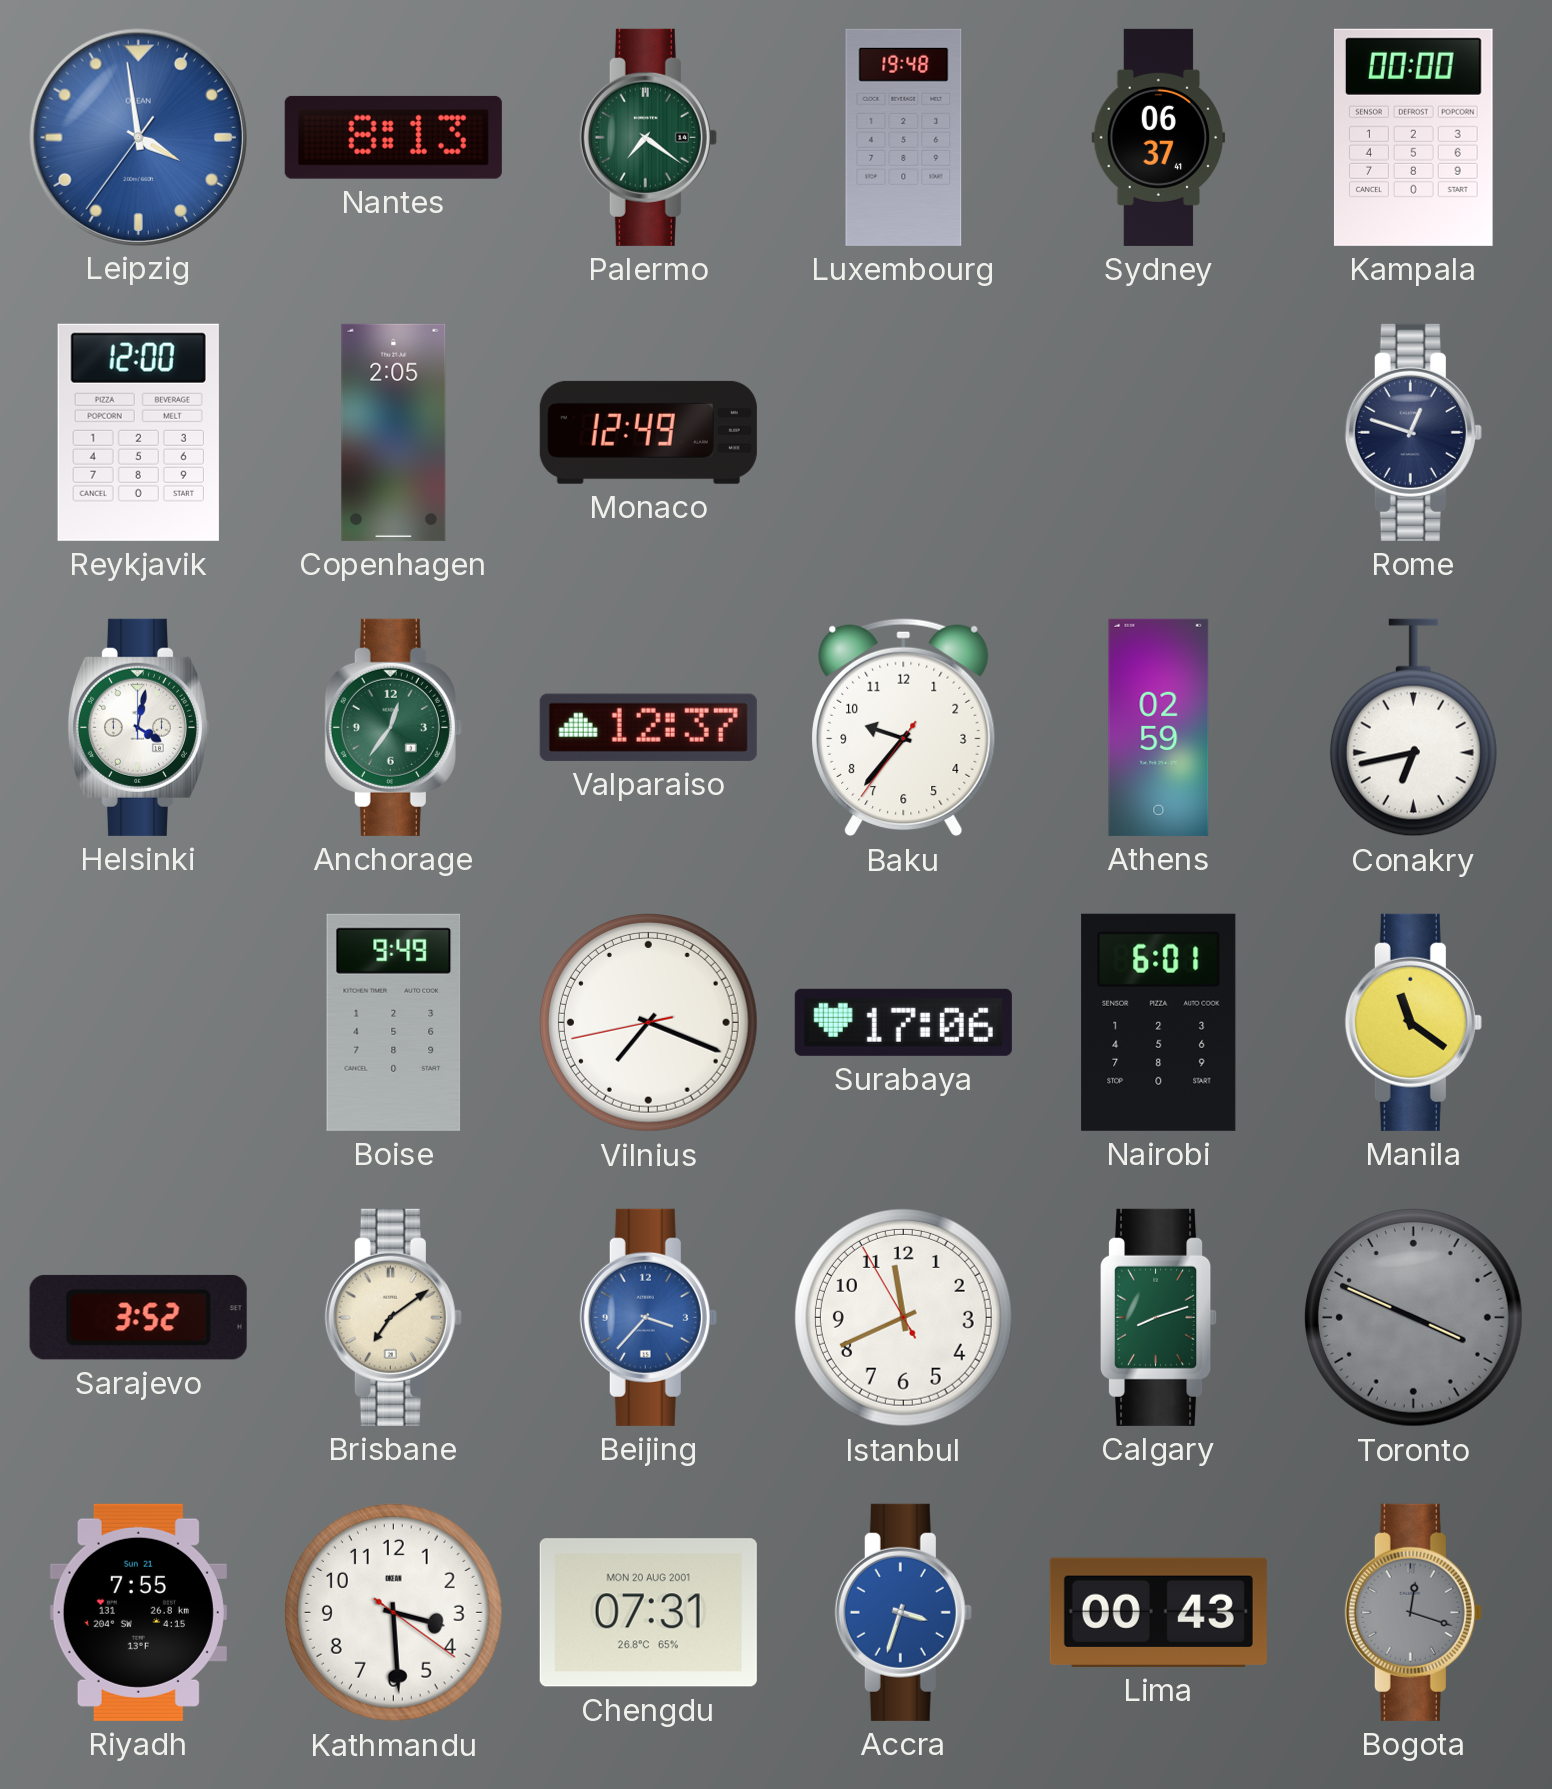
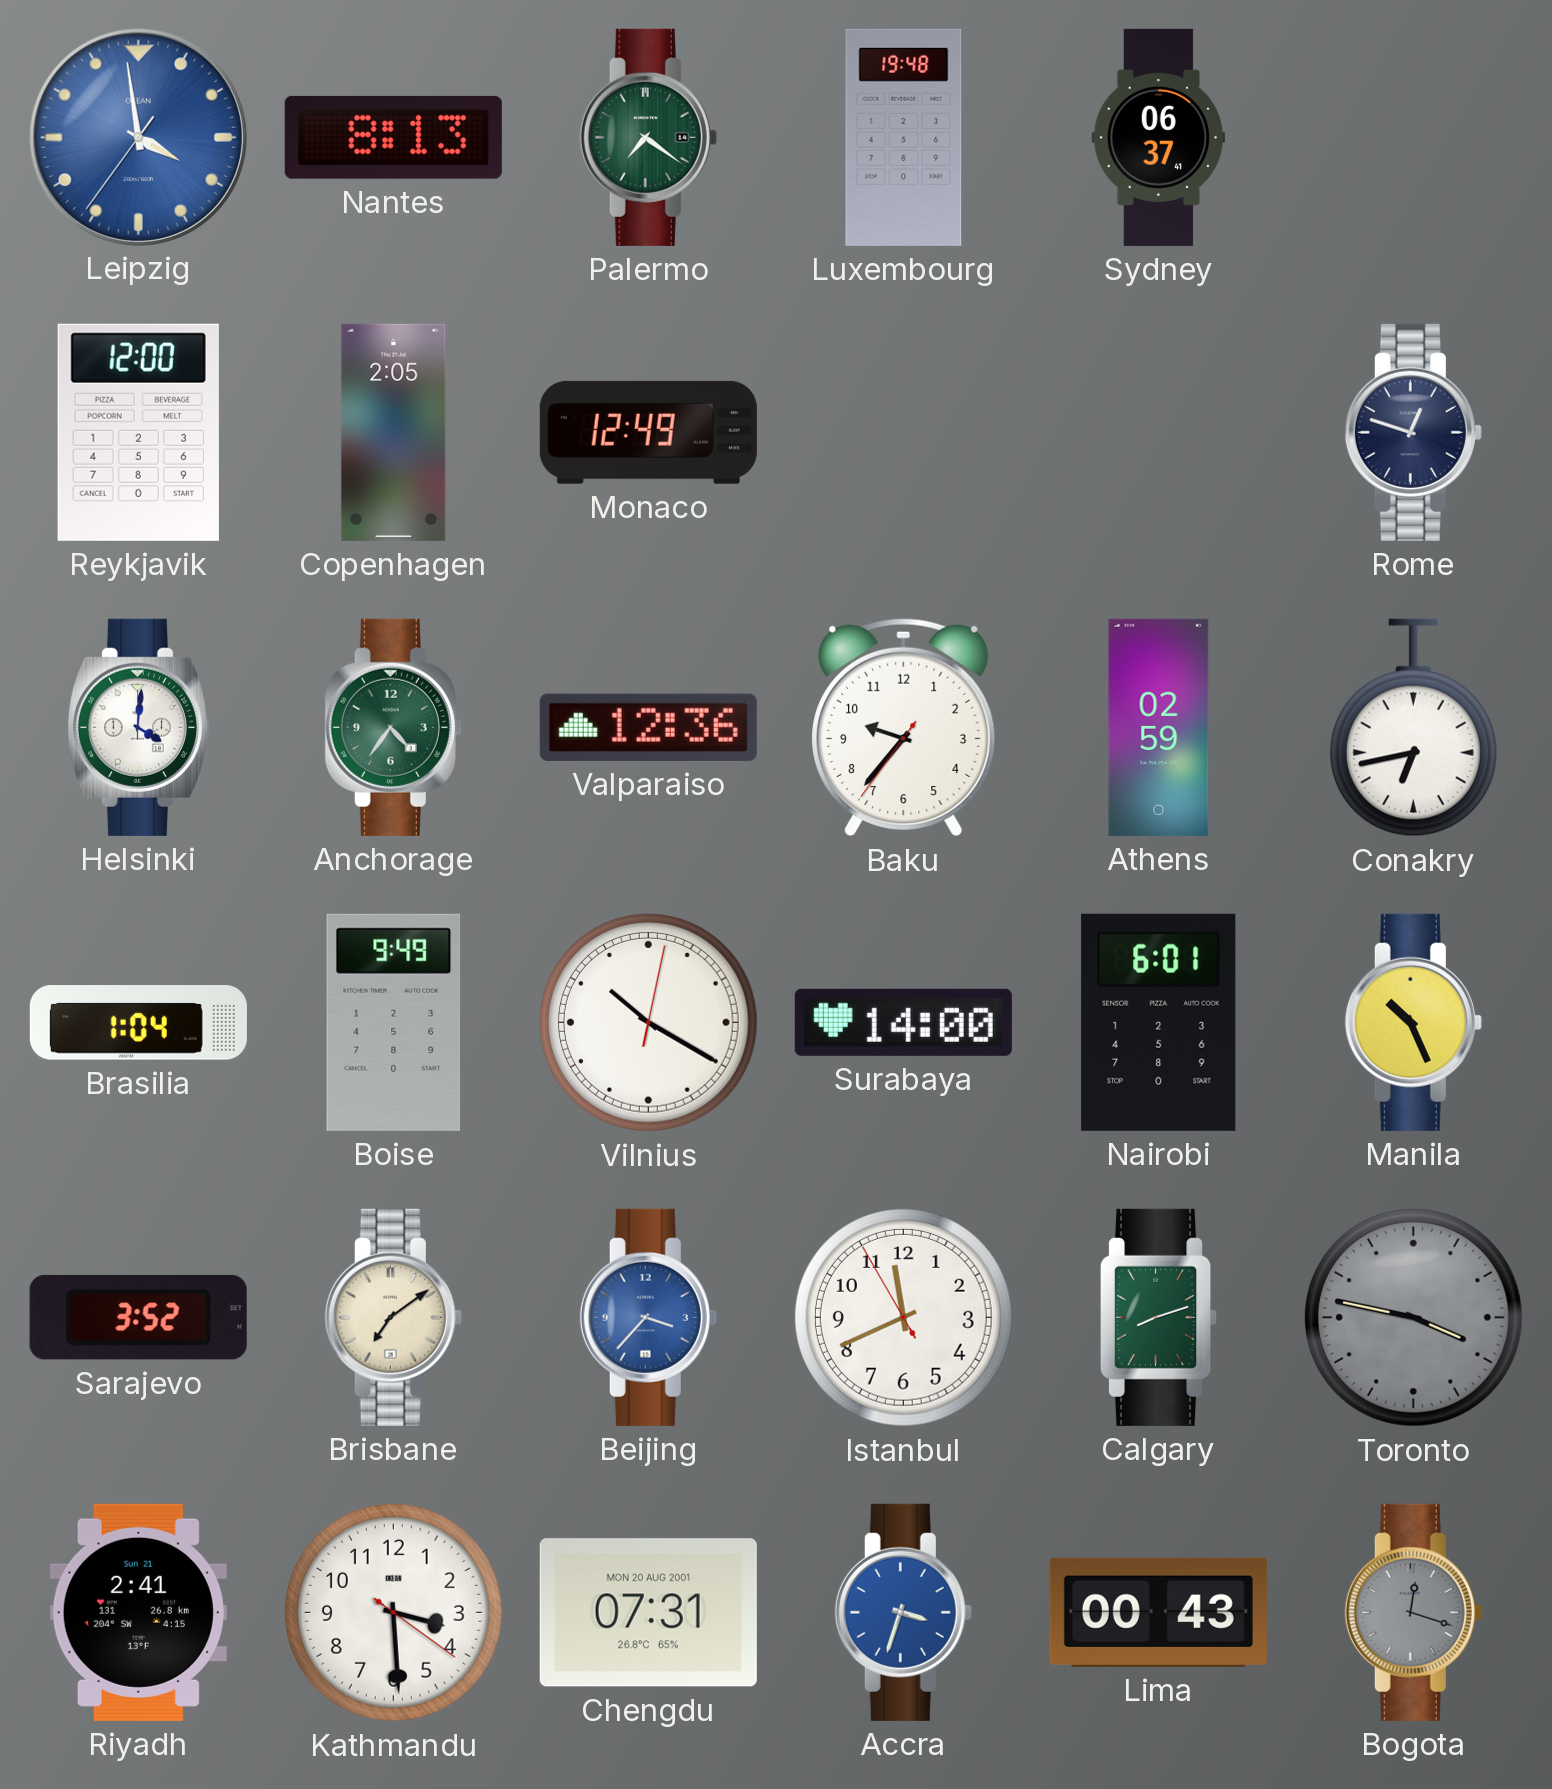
Kampala: 00:00 -> none (1413, 137)
Helsinki: 4:02 -> 4:01 (138, 727)
Anchorage: 12:36 -> 4:36 (393, 727)
Valparaiso: 12:37 -> 12:36 (648, 727)
Brasilia: none -> 1:04 (138, 1023)
Vilnius: 7:18 -> 10:20 (648, 1022)
Surabaya: 17:06 -> 14:00 (903, 1022)
Manila: 11:21 -> 10:26 (1413, 1022)
Toronto: 3:49 -> 3:47 (1413, 1317)
Riyadh: 7:55 -> 2:41 (138, 1612)
